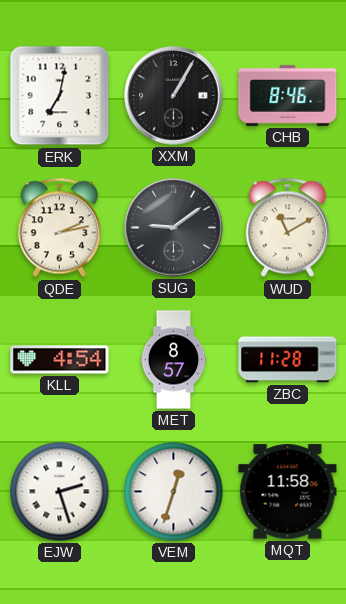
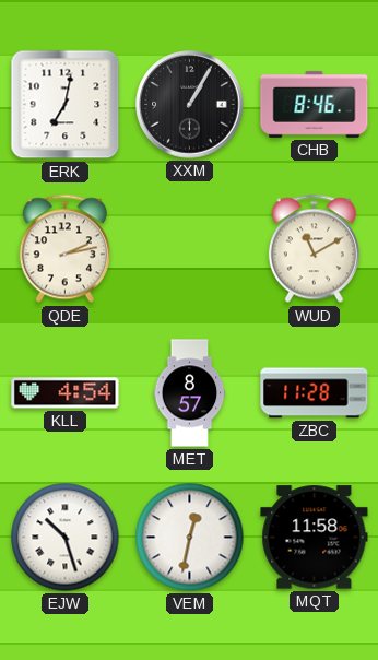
SUG: 9:09 -> none (174, 228)
EJW: 2:27 -> 10:27 (66, 538)
VEM: 12:33 -> 12:32 (190, 538)
